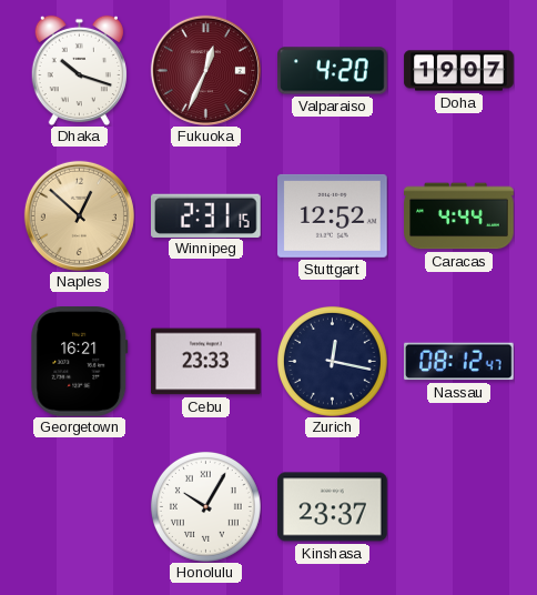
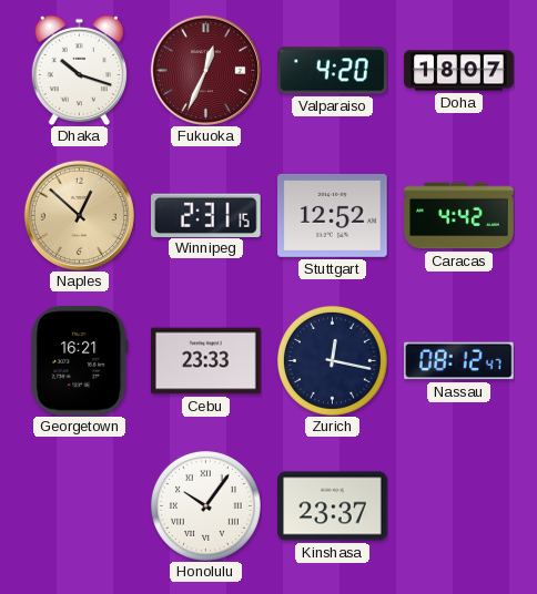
Doha: 19:07 -> 18:07 (459, 71)
Caracas: 4:44 -> 4:42 (459, 216)
Honolulu: 10:05 -> 10:06 (205, 505)
